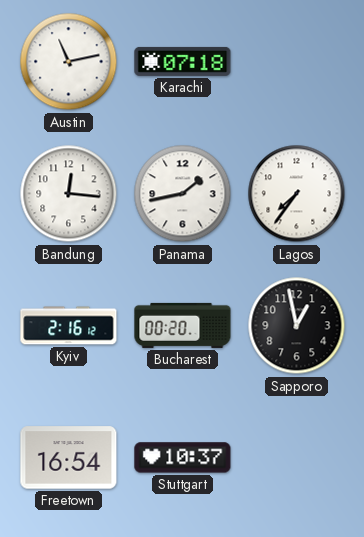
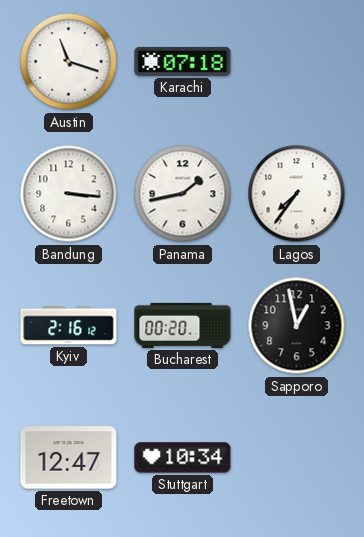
Austin: 11:13 -> 11:18 (69, 62)
Bandung: 12:16 -> 3:16 (69, 194)
Freetown: 16:54 -> 12:47 (69, 458)
Stuttgart: 10:37 -> 10:34 (183, 458)
